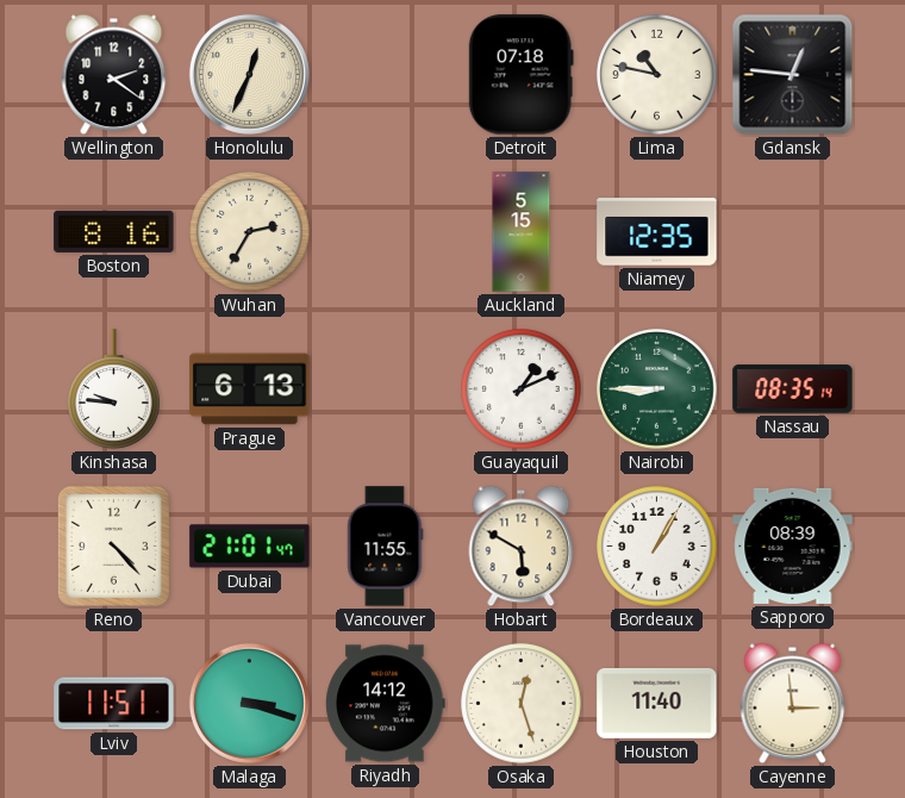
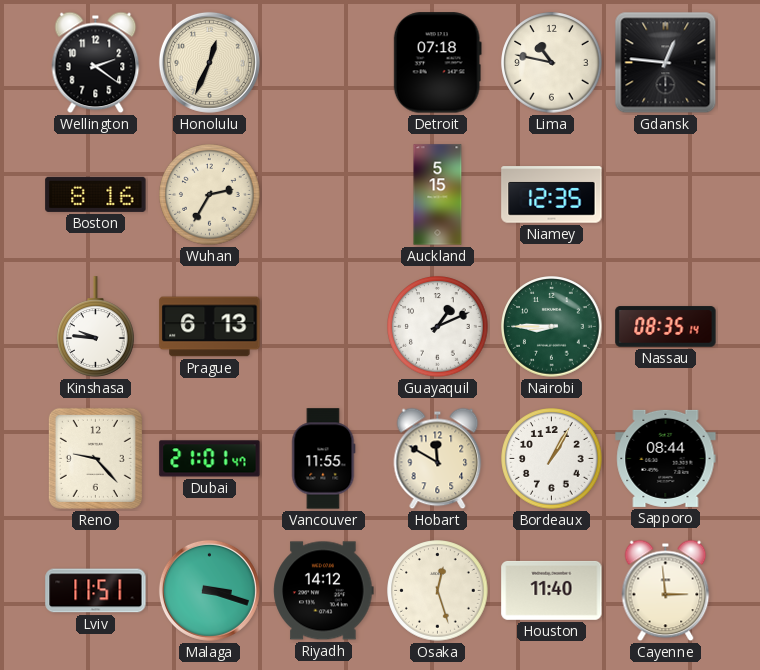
Reno: 4:23 -> 9:23 (95, 458)
Hobart: 5:50 -> 11:50 (438, 459)
Sapporo: 08:39 -> 08:44 (666, 458)
